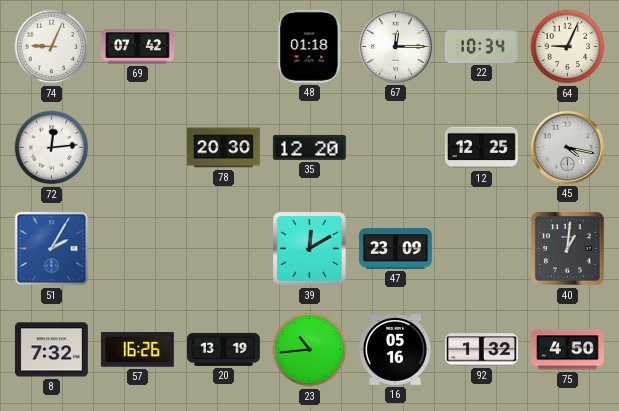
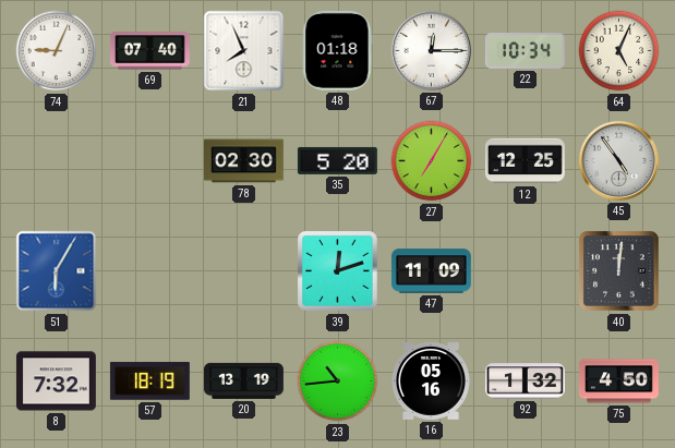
69: 07:42 -> 07:40 (149, 51)
21: none -> 7:56 (244, 51)
64: 9:04 -> 5:04 (619, 51)
72: 12:14 -> none (52, 148)
78: 20:30 -> 02:30 (243, 161)
35: 12:20 -> 5:20 (337, 160)
27: none -> 7:05 (432, 161)
45: 4:17 -> 4:54 (618, 160)
51: 2:05 -> 6:05 (57, 271)
39: 12:10 -> 12:12 (338, 271)
47: 23:09 -> 11:09 (431, 271)
40: 1:01 -> 12:01 (619, 271)
57: 16:26 -> 18:19 (149, 382)
